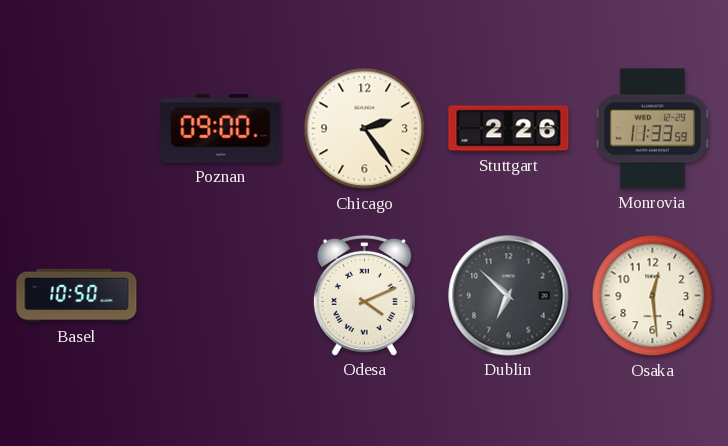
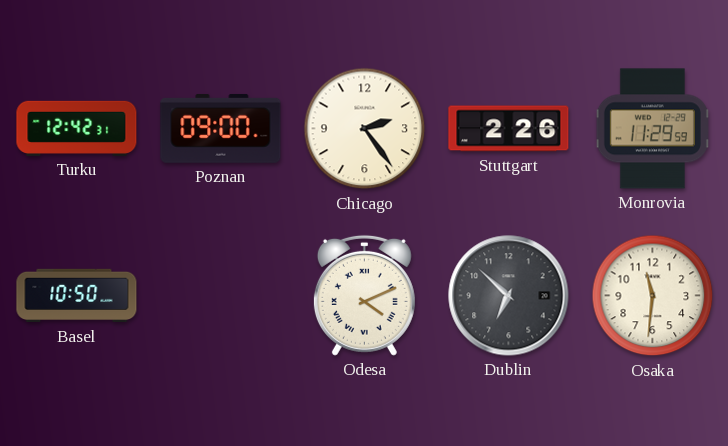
Turku: none -> 12:42 (77, 128)
Monrovia: 11:33 -> 11:29 (652, 129)
Osaka: 12:29 -> 11:31 (653, 296)
